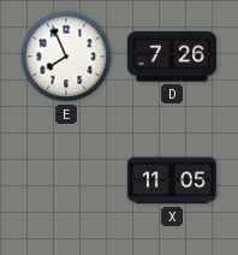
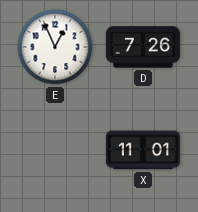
E: 7:56 -> 12:56 (55, 47)
X: 11:05 -> 11:01 (143, 150)
